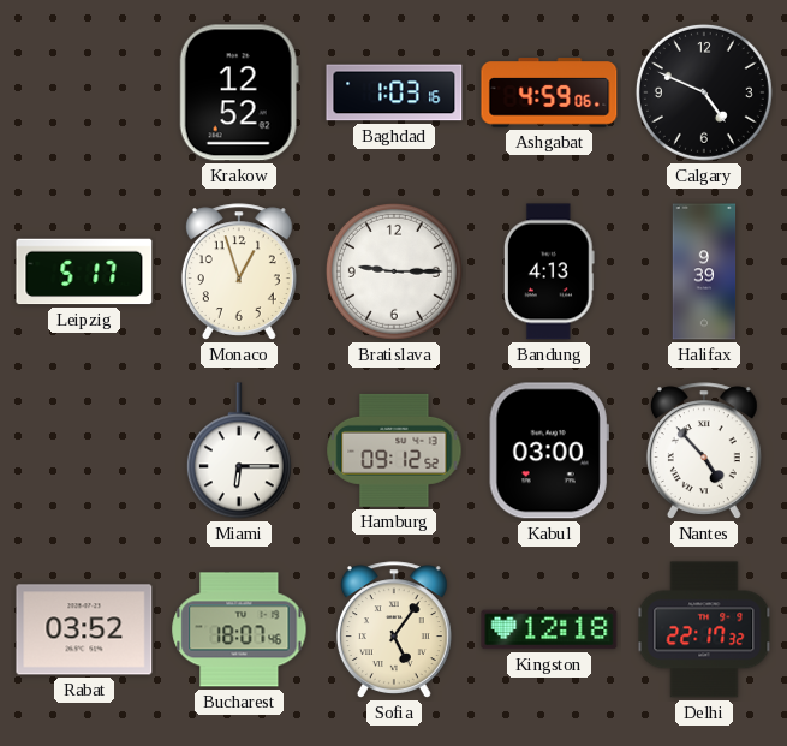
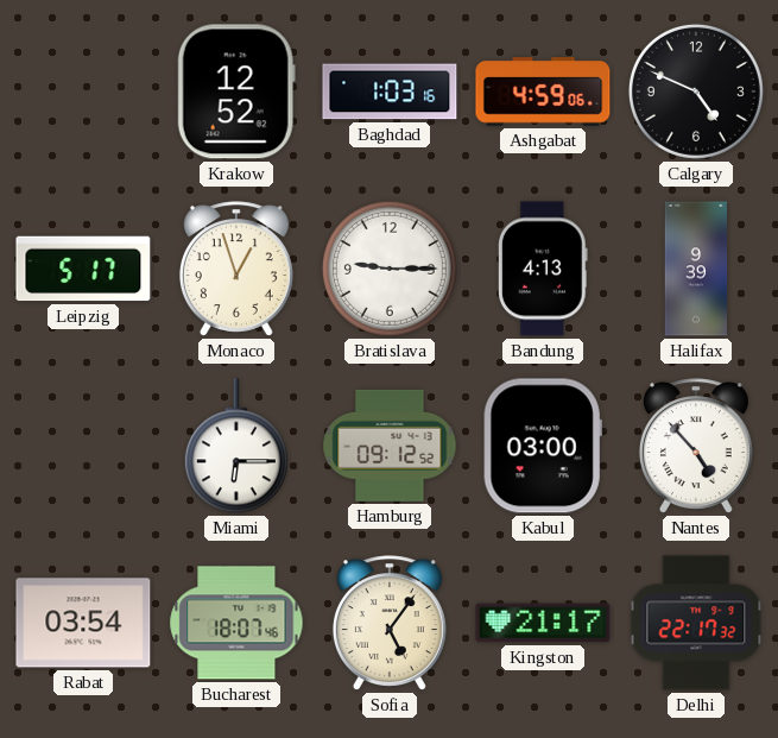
Rabat: 03:52 -> 03:54 (83, 623)
Kingston: 12:18 -> 21:17 (543, 623)
